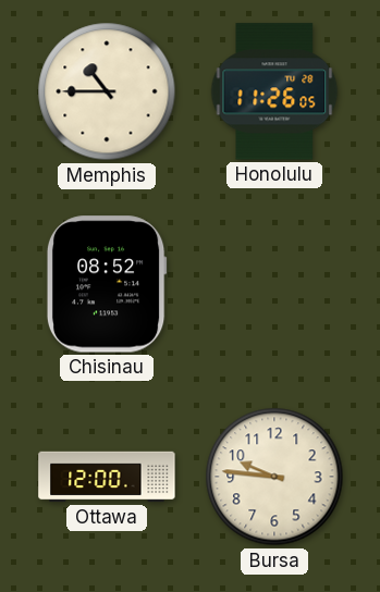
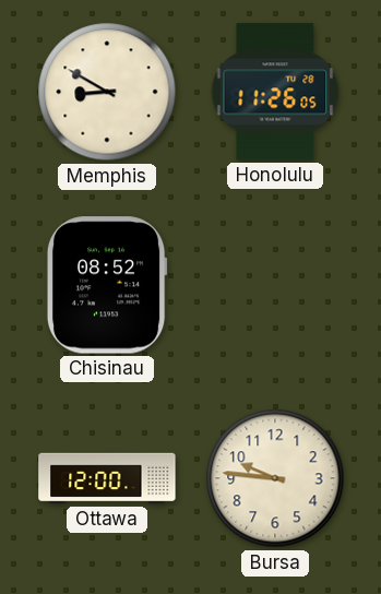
Memphis: 10:45 -> 8:50 (107, 92)
